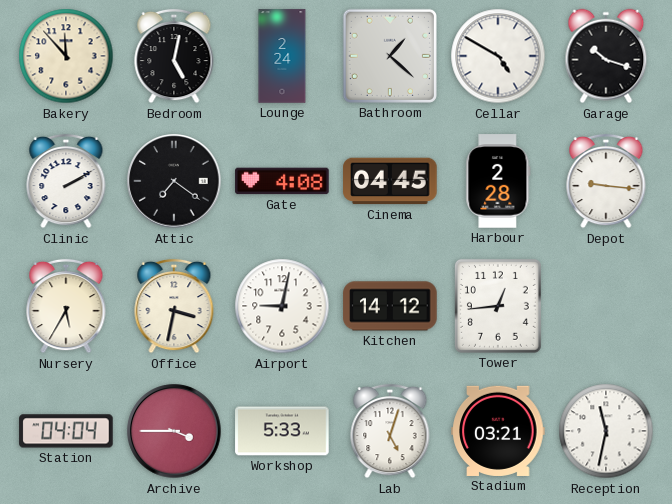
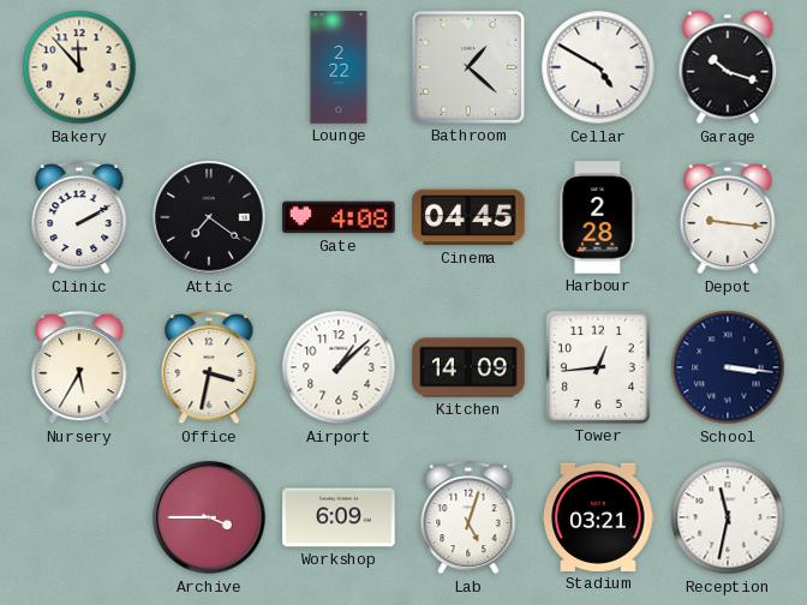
Bedroom: 5:02 -> none (174, 56)
Lounge: 2:24 -> 2:22 (339, 67)
Airport: 9:02 -> 1:08 (339, 367)
Kitchen: 14:12 -> 14:09 (468, 367)
School: none -> 3:16 (728, 367)
Station: 04:04 -> none (66, 431)
Workshop: 5:33 -> 6:09 (339, 517)
